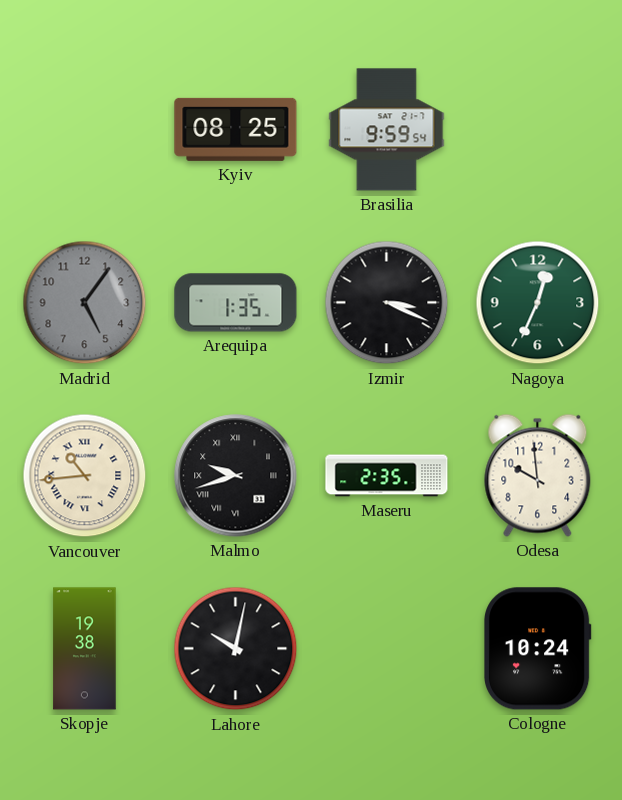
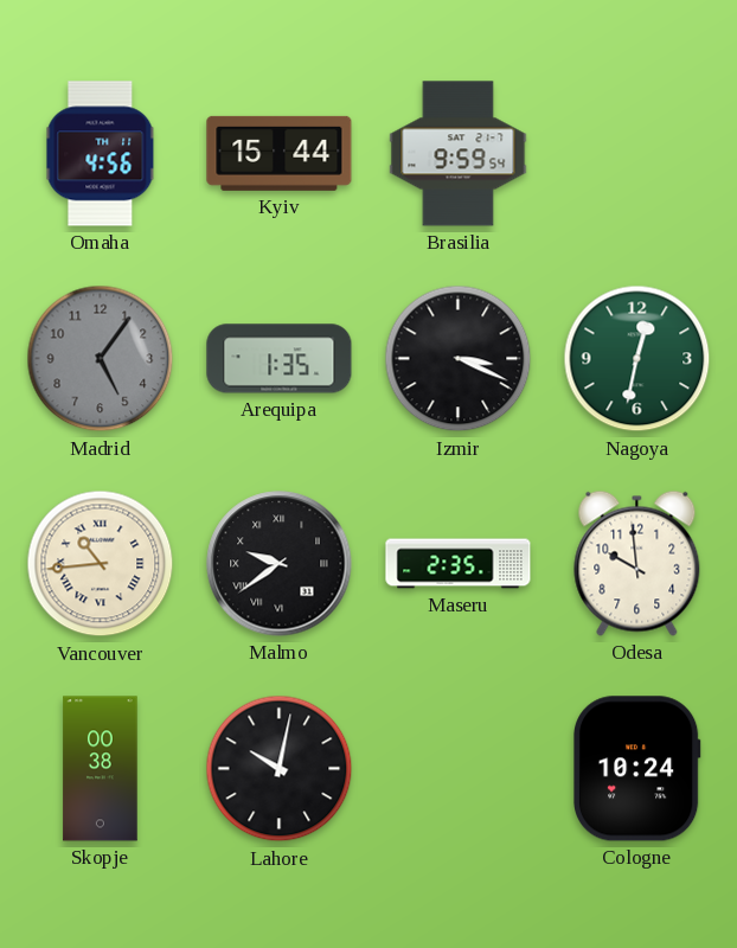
Omaha: none -> 4:56 (101, 154)
Kyiv: 08:25 -> 15:44 (280, 153)
Nagoya: 12:34 -> 12:32 (637, 359)
Malmo: 9:42 -> 9:39 (280, 564)
Skopje: 19:38 -> 00:38 (101, 769)
